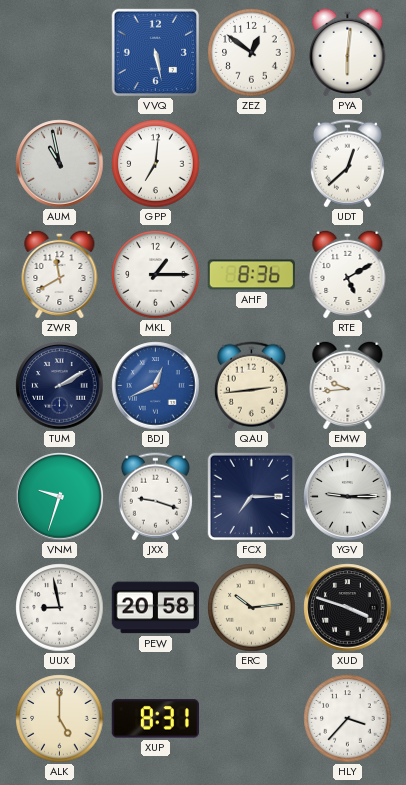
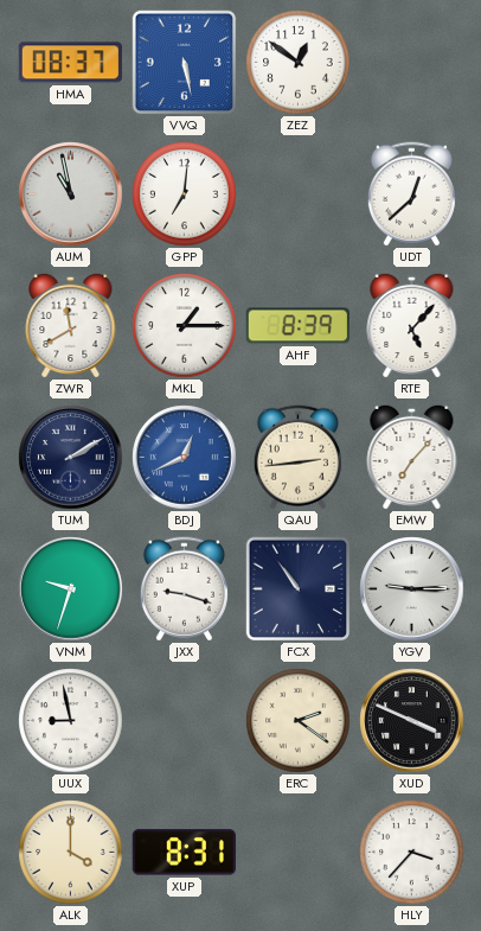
HMA: none -> 08:37 (70, 63)
PYA: 6:01 -> none (348, 52)
AHF: 8:36 -> 8:39 (297, 326)
RTE: 5:10 -> 5:07 (412, 325)
EMW: 9:44 -> 7:07 (412, 457)
FCX: 7:15 -> 10:54 (299, 589)
PEW: 20:58 -> none (155, 608)
ERC: 10:14 -> 2:21 (299, 721)
XUD: 3:48 -> 3:49 (412, 721)
ALK: 5:00 -> 4:00 (71, 853)
